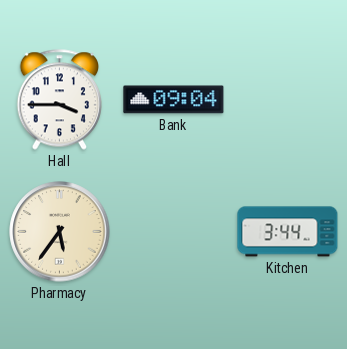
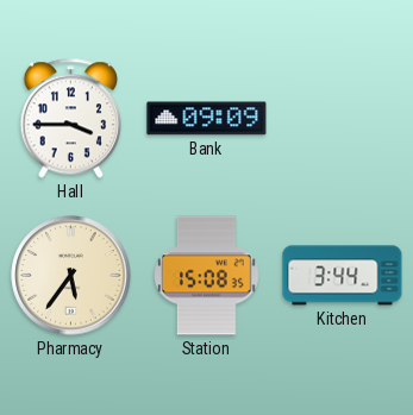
Bank: 09:04 -> 09:09 (207, 119)
Station: none -> 15:08 (207, 276)
